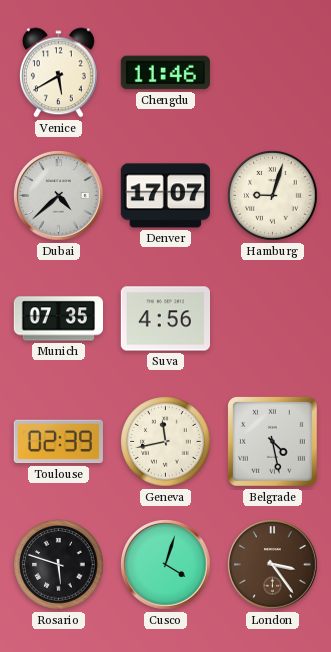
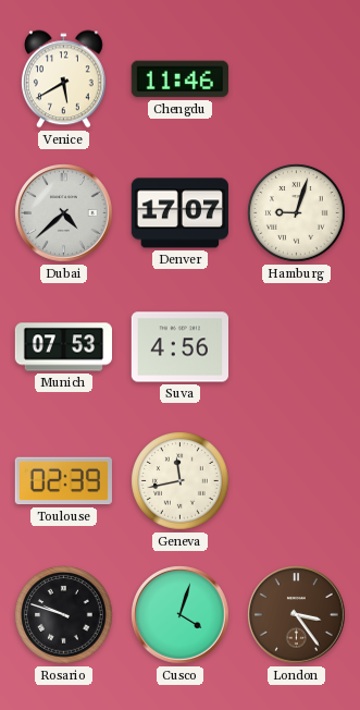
Munich: 07:35 -> 07:53 (63, 347)
Belgrade: 4:28 -> none (272, 441)
Rosario: 5:48 -> 9:48 (64, 615)
